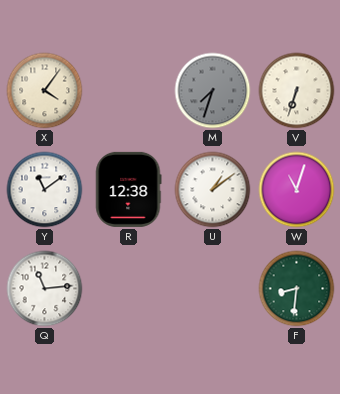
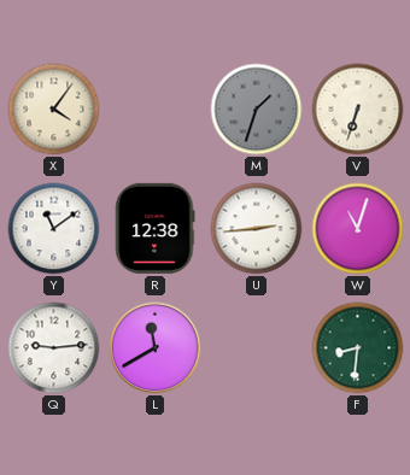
M: 7:33 -> 1:33 (257, 110)
U: 1:09 -> 2:44 (257, 229)
Q: 11:14 -> 9:14 (54, 348)
L: none -> 11:40 (156, 348)
